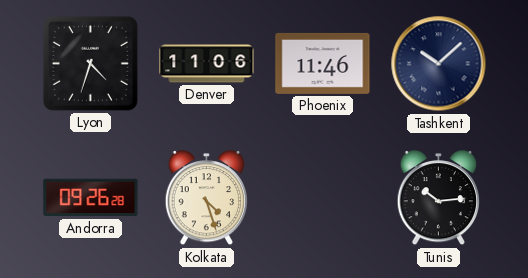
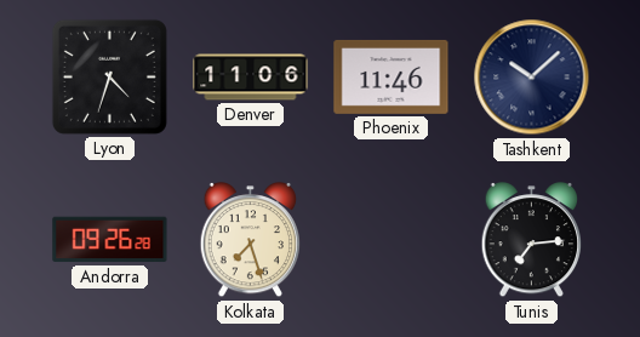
Kolkata: 4:27 -> 7:27 (251, 241)
Tunis: 10:14 -> 7:14 (532, 241)
